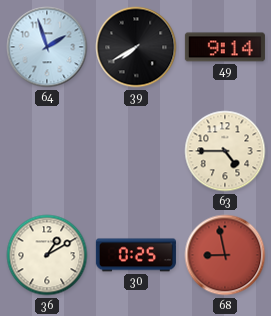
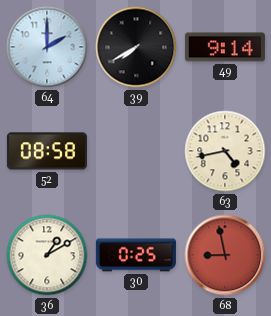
64: 1:57 -> 2:00 (47, 47)
52: none -> 08:58 (47, 151)
63: 4:45 -> 4:43 (225, 151)
